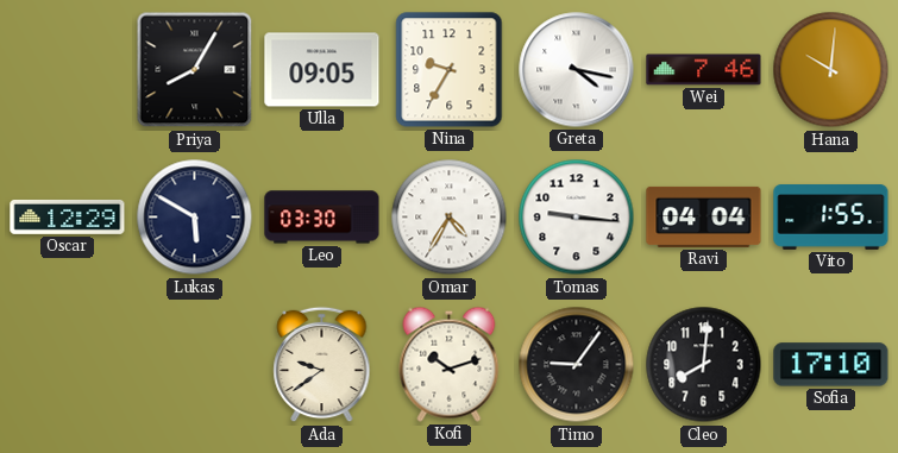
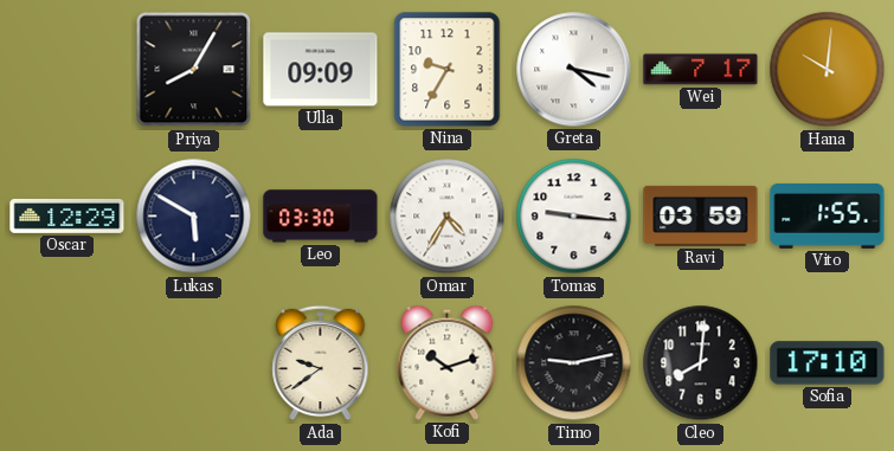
Ulla: 09:05 -> 09:09 (321, 70)
Wei: 7:46 -> 7:17 (701, 70)
Ravi: 04:04 -> 03:59 (701, 215)
Timo: 9:06 -> 9:13 (574, 363)
